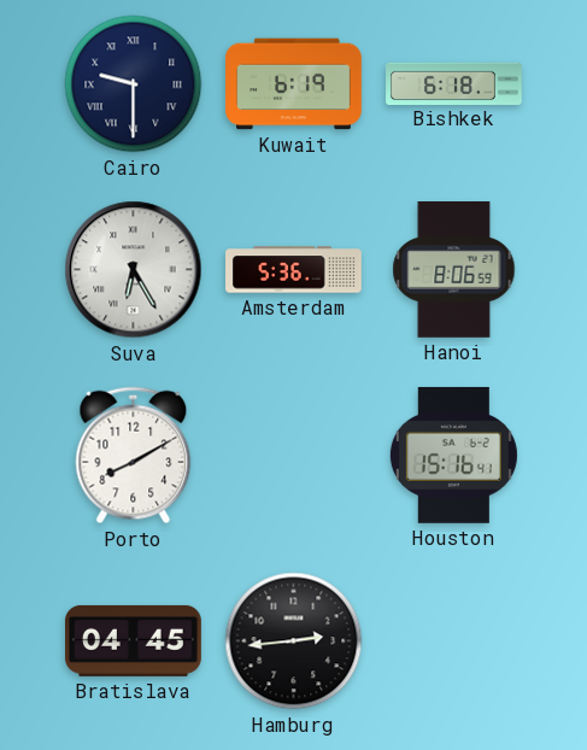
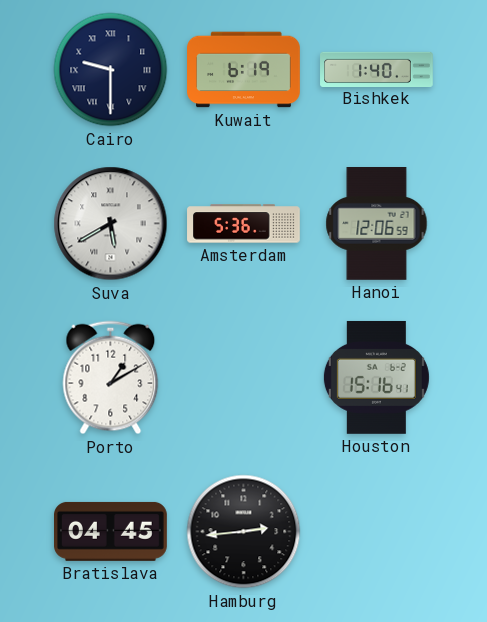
Bishkek: 6:18 -> 1:40 (377, 69)
Suva: 6:25 -> 5:40 (111, 224)
Hanoi: 8:06 -> 12:06 (377, 224)
Porto: 8:10 -> 1:10 (111, 378)
